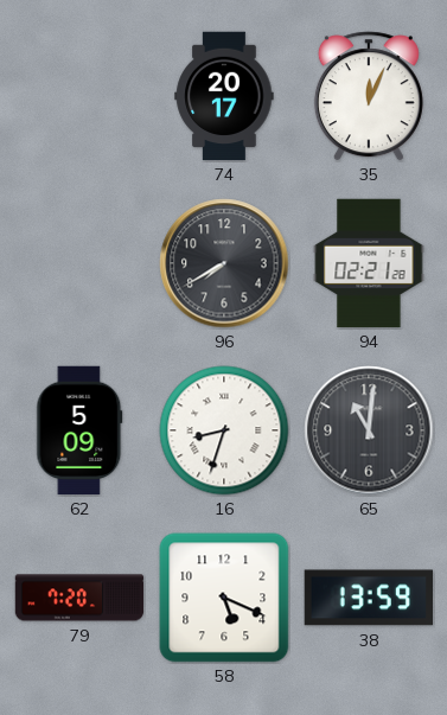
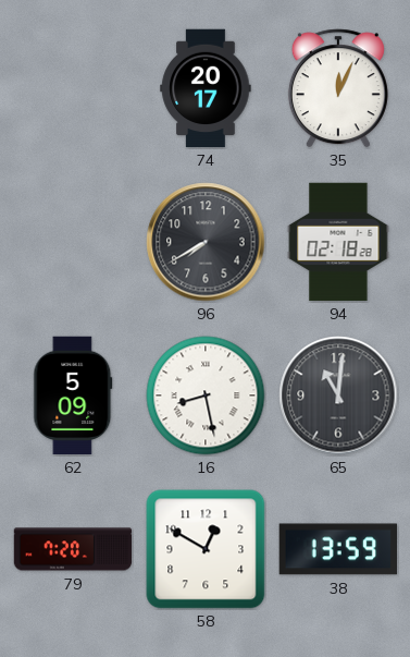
94: 02:21 -> 02:18 (338, 242)
16: 8:33 -> 8:28 (206, 396)
58: 5:19 -> 12:50 (206, 549)
